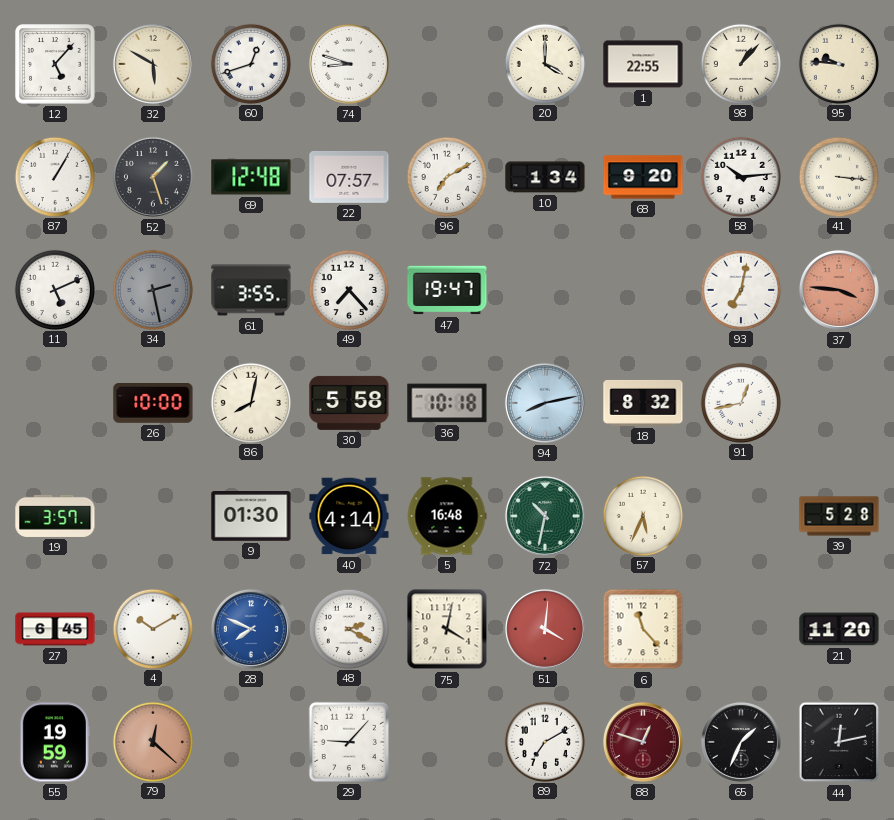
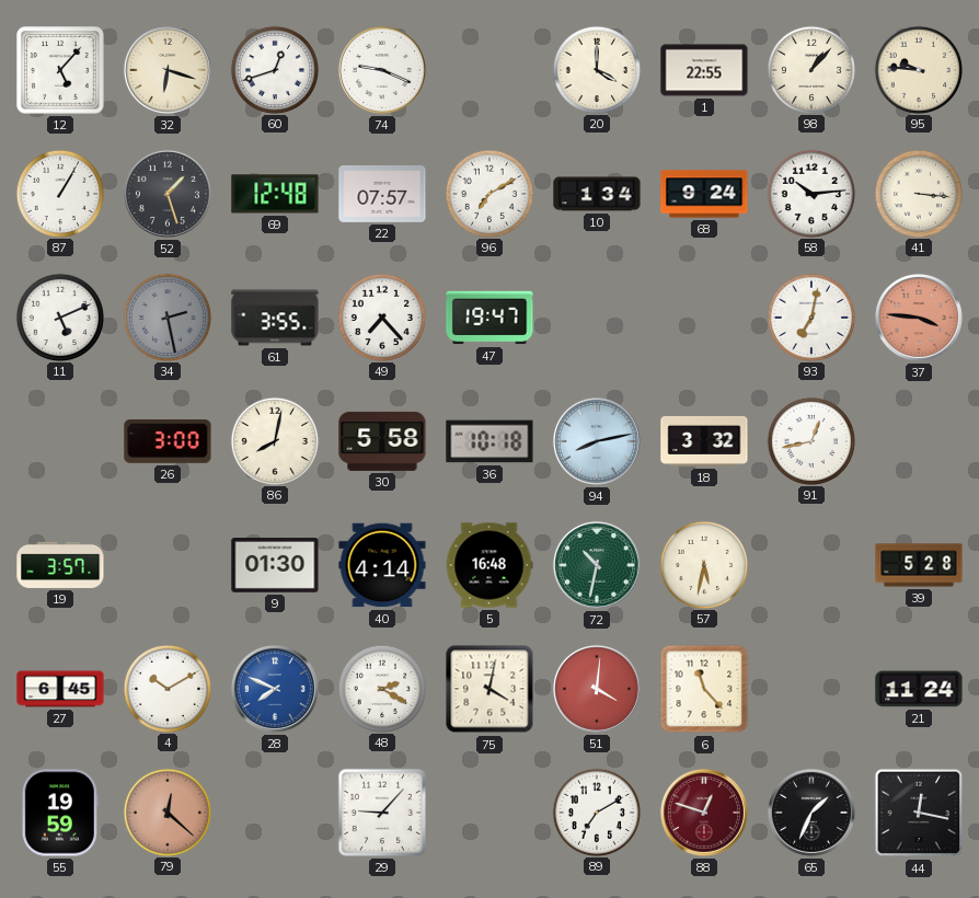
32: 5:50 -> 6:18 (168, 70)
74: 8:48 -> 9:19 (382, 70)
68: 9:20 -> 9:24 (704, 194)
26: 10:00 -> 3:00 (168, 442)
18: 8:32 -> 3:32 (704, 441)
57: 5:34 -> 5:32 (703, 564)
21: 11:20 -> 11:24 (919, 689)
44: 12:13 -> 12:17 (919, 813)
